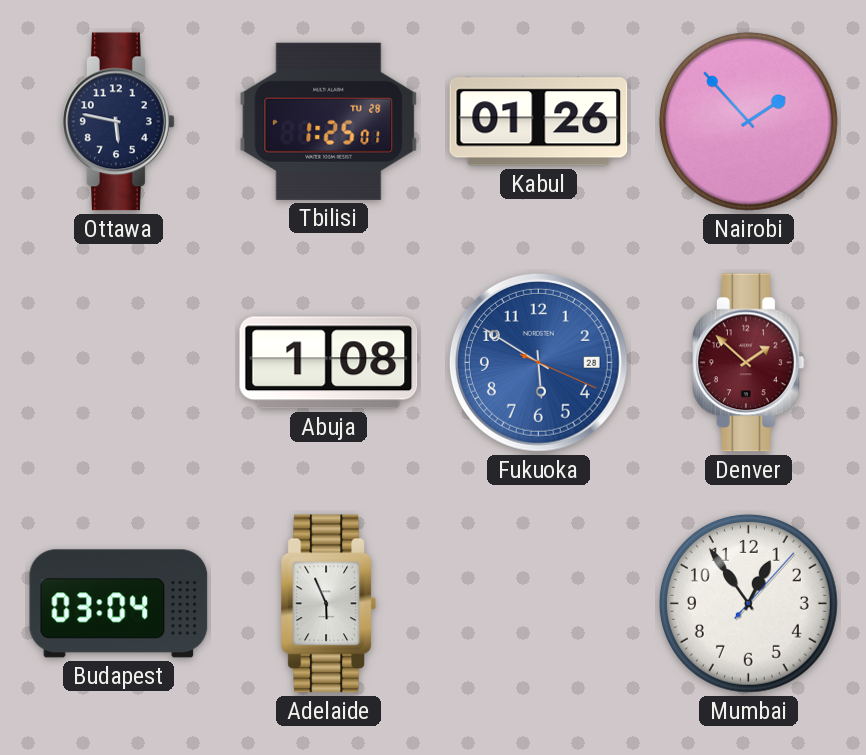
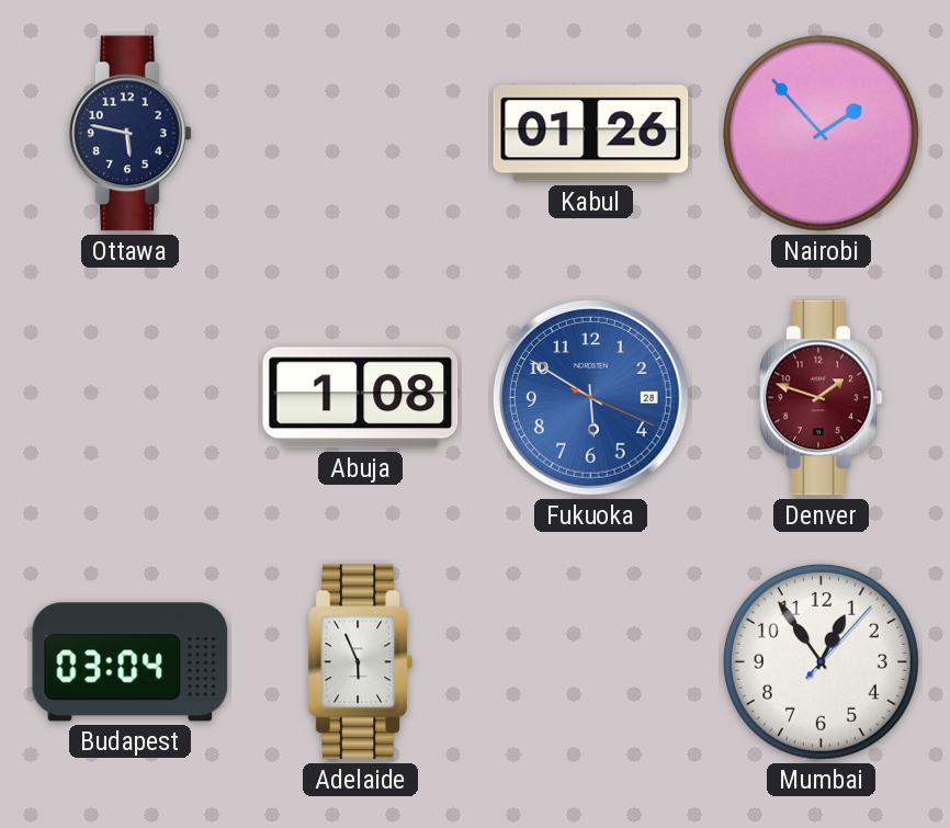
Tbilisi: 1:25 -> none (329, 121)
Denver: 1:52 -> 1:48 (822, 398)
